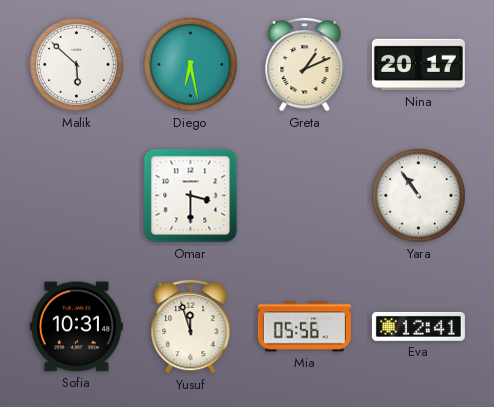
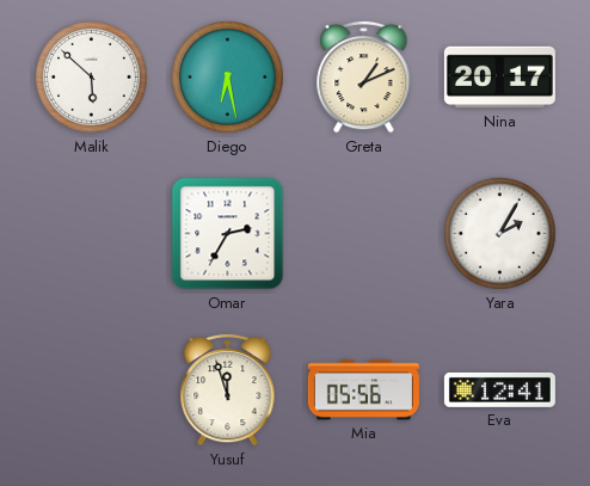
Omar: 3:30 -> 2:35 (228, 234)
Yara: 10:54 -> 2:05 (500, 234)
Sofia: 10:31 -> none (76, 327)
